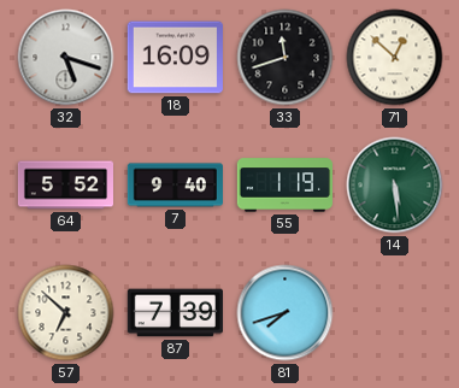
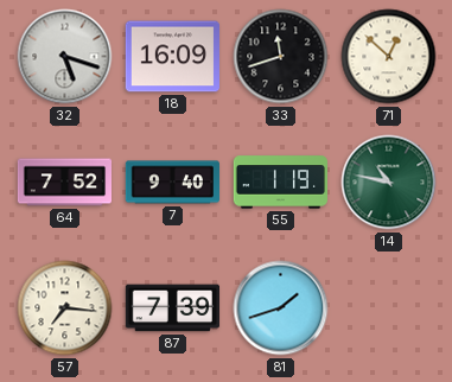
64: 5:52 -> 7:52 (64, 183)
14: 5:29 -> 10:47 (389, 183)
57: 6:52 -> 7:16 (65, 308)
81: 7:42 -> 1:42 (281, 308)
